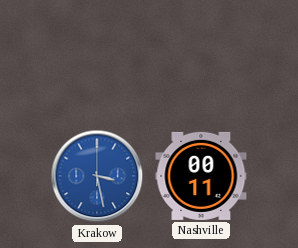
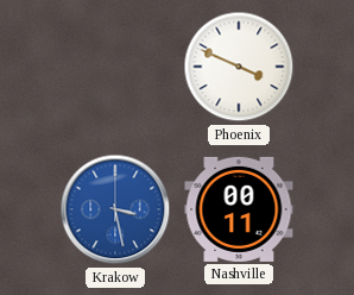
Phoenix: none -> 3:49 (239, 67)
